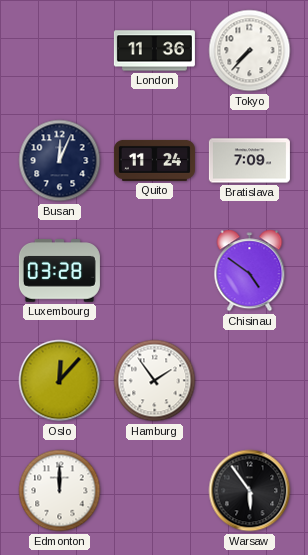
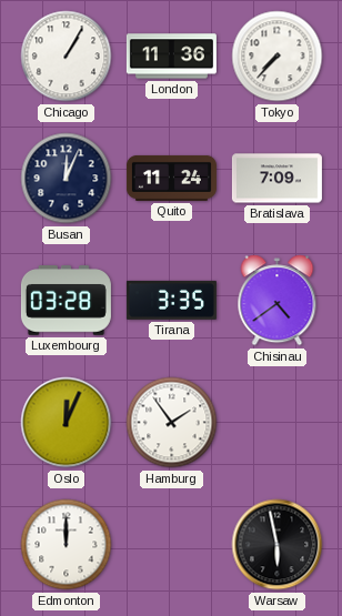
Chicago: none -> 1:05 (67, 57)
Tirana: none -> 3:35 (171, 300)
Chisinau: 4:51 -> 4:39 (278, 301)
Oslo: 12:07 -> 12:04 (67, 423)
Warsaw: 5:54 -> 5:58 (278, 545)
